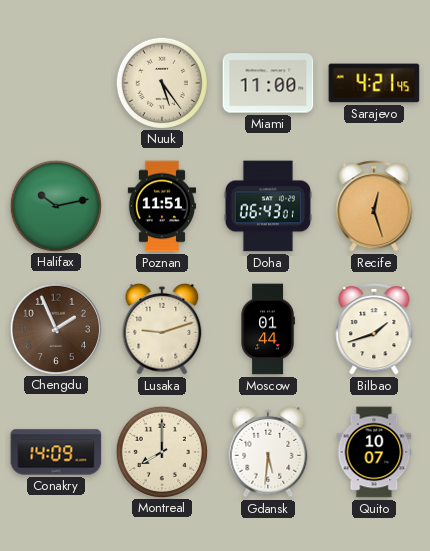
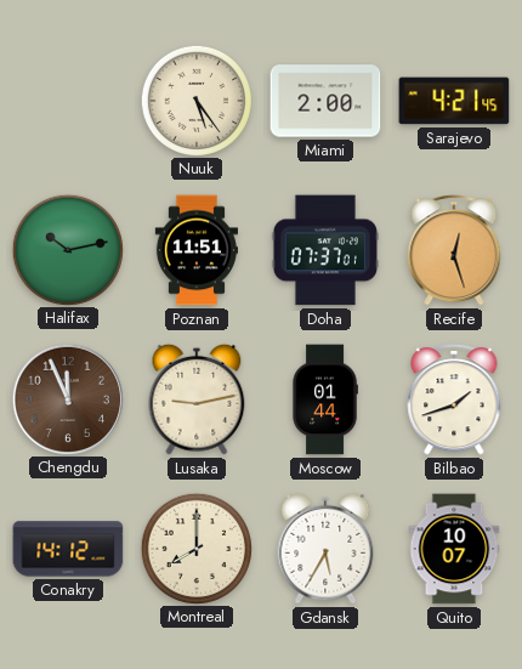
Miami: 11:00 -> 2:00 (325, 101)
Doha: 06:43 -> 07:37 (325, 250)
Chengdu: 1:56 -> 11:56 (67, 398)
Lusaka: 9:12 -> 9:13 (197, 399)
Conakry: 14:09 -> 14:12 (68, 549)
Gdansk: 5:31 -> 5:35 (325, 549)
